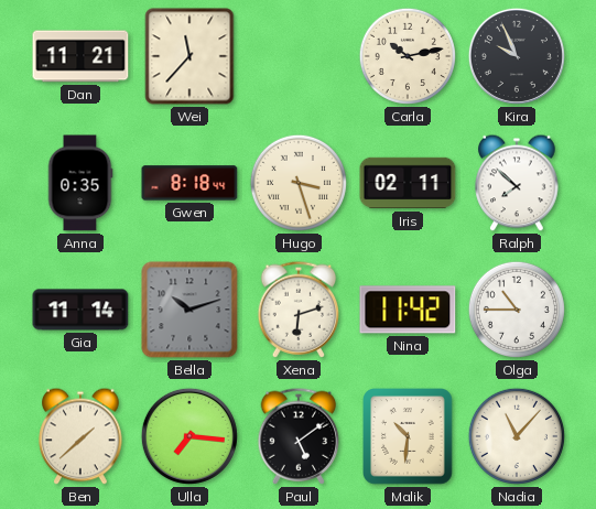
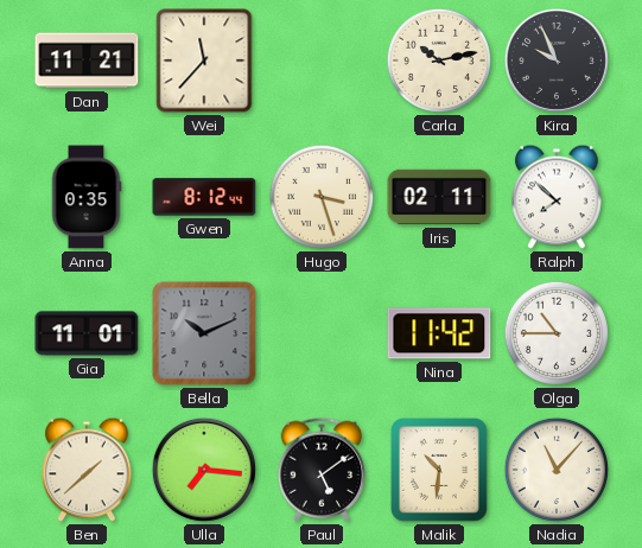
Gwen: 8:18 -> 8:12 (204, 197)
Gia: 11:14 -> 11:01 (87, 333)
Bella: 10:12 -> 10:11 (204, 333)
Xena: 6:12 -> none (299, 310)
